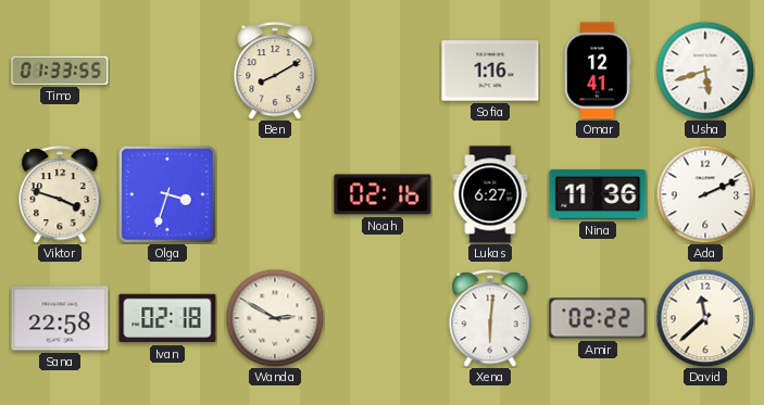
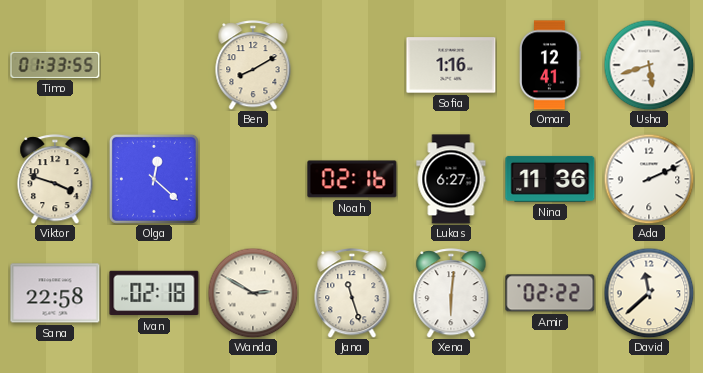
Olga: 3:33 -> 12:22 (154, 179)
Jana: none -> 11:27 (352, 293)
